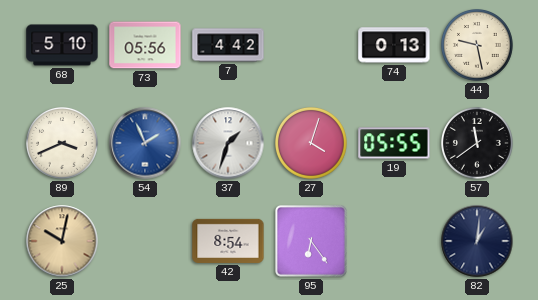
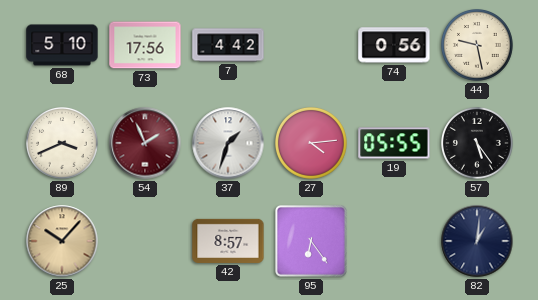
73: 05:56 -> 17:56 (145, 45)
74: 0:13 -> 0:56 (394, 45)
54 dial: blue -> burgundy (145, 143)
27: 4:03 -> 4:14 (312, 144)
57: 11:39 -> 5:24 (478, 144)
25: 10:02 -> 10:07 (62, 241)
42: 8:54 -> 8:57 (228, 241)
